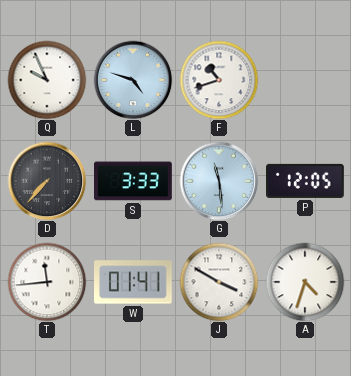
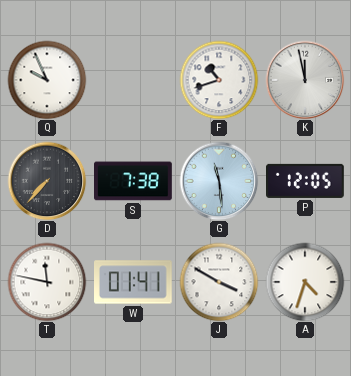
L: 4:48 -> none (133, 80)
K: none -> 11:58 (305, 80)
S: 3:33 -> 7:38 (134, 181)
T: 11:44 -> 11:47 (47, 282)
